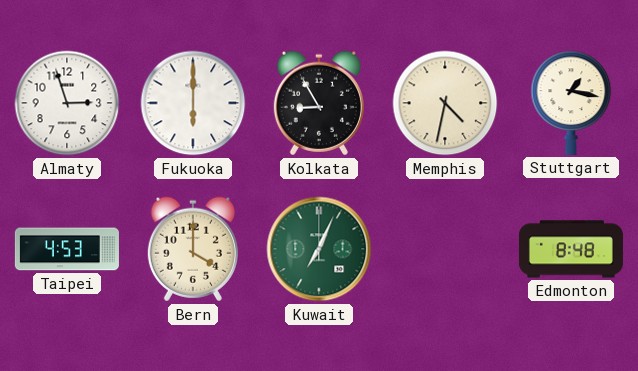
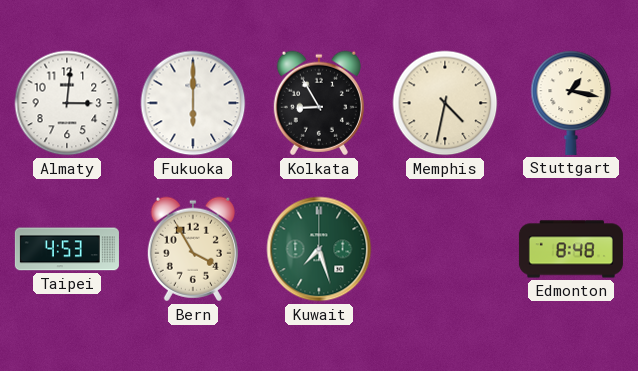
Almaty: 2:57 -> 3:01 (67, 103)
Bern: 4:00 -> 3:55 (193, 249)
Kuwait: 7:04 -> 7:27 (319, 249)
